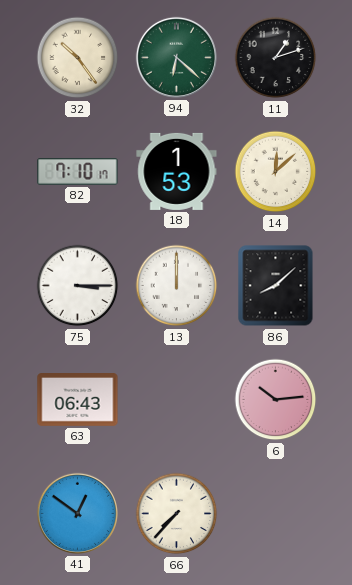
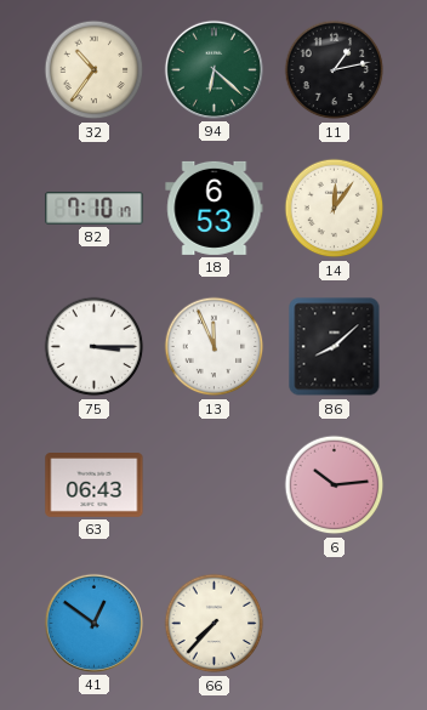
32: 10:24 -> 10:36 (95, 70)
11: 1:12 -> 1:13 (335, 70)
18: 1:53 -> 6:53 (215, 208)
14: 12:08 -> 12:06 (335, 209)
13: 12:00 -> 11:56 (215, 347)
